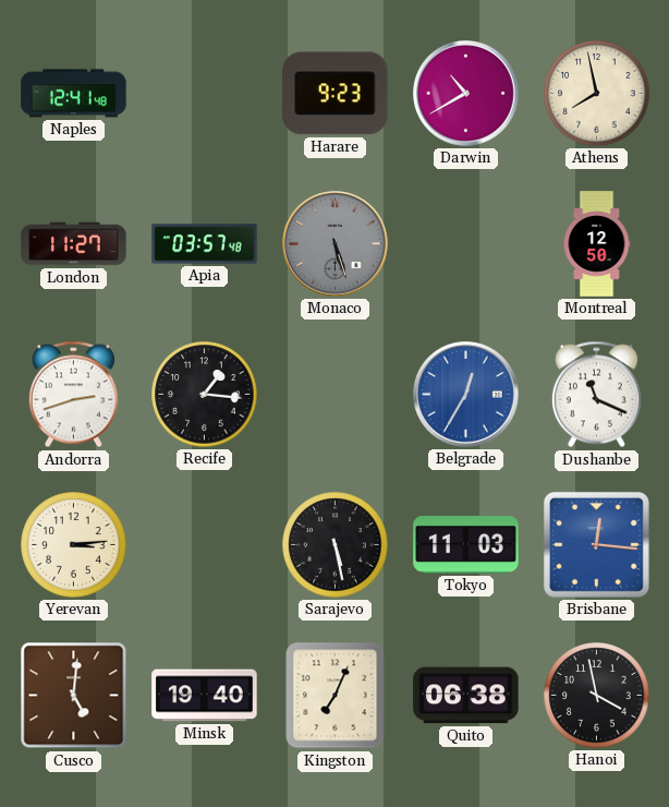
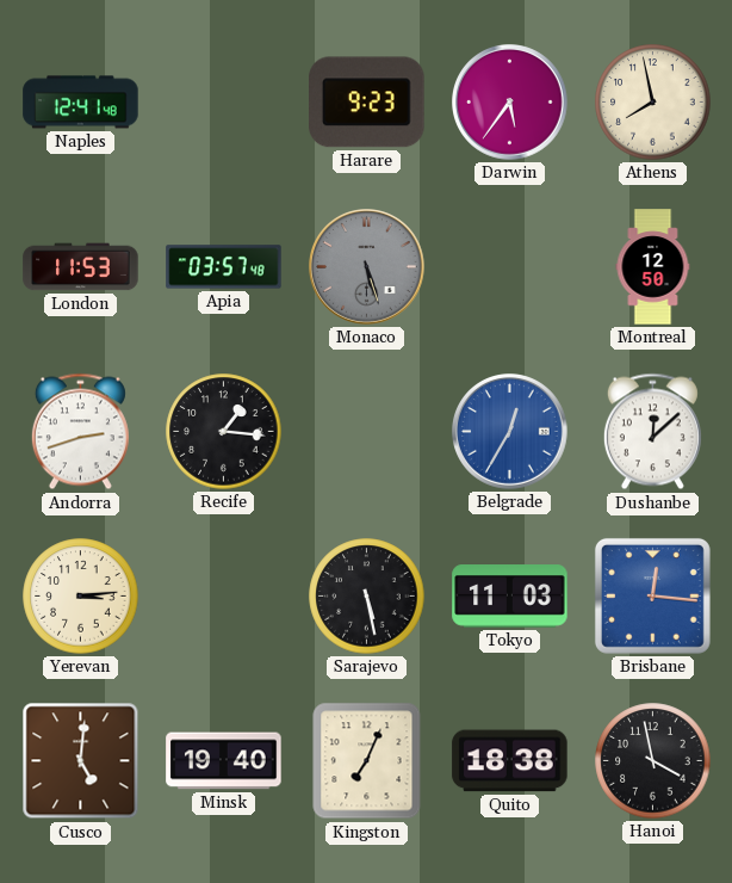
Darwin: 10:40 -> 5:36 (510, 103)
London: 11:27 -> 11:53 (81, 267)
Dushanbe: 11:19 -> 12:08 (652, 432)
Quito: 06:38 -> 18:38 (510, 761)
